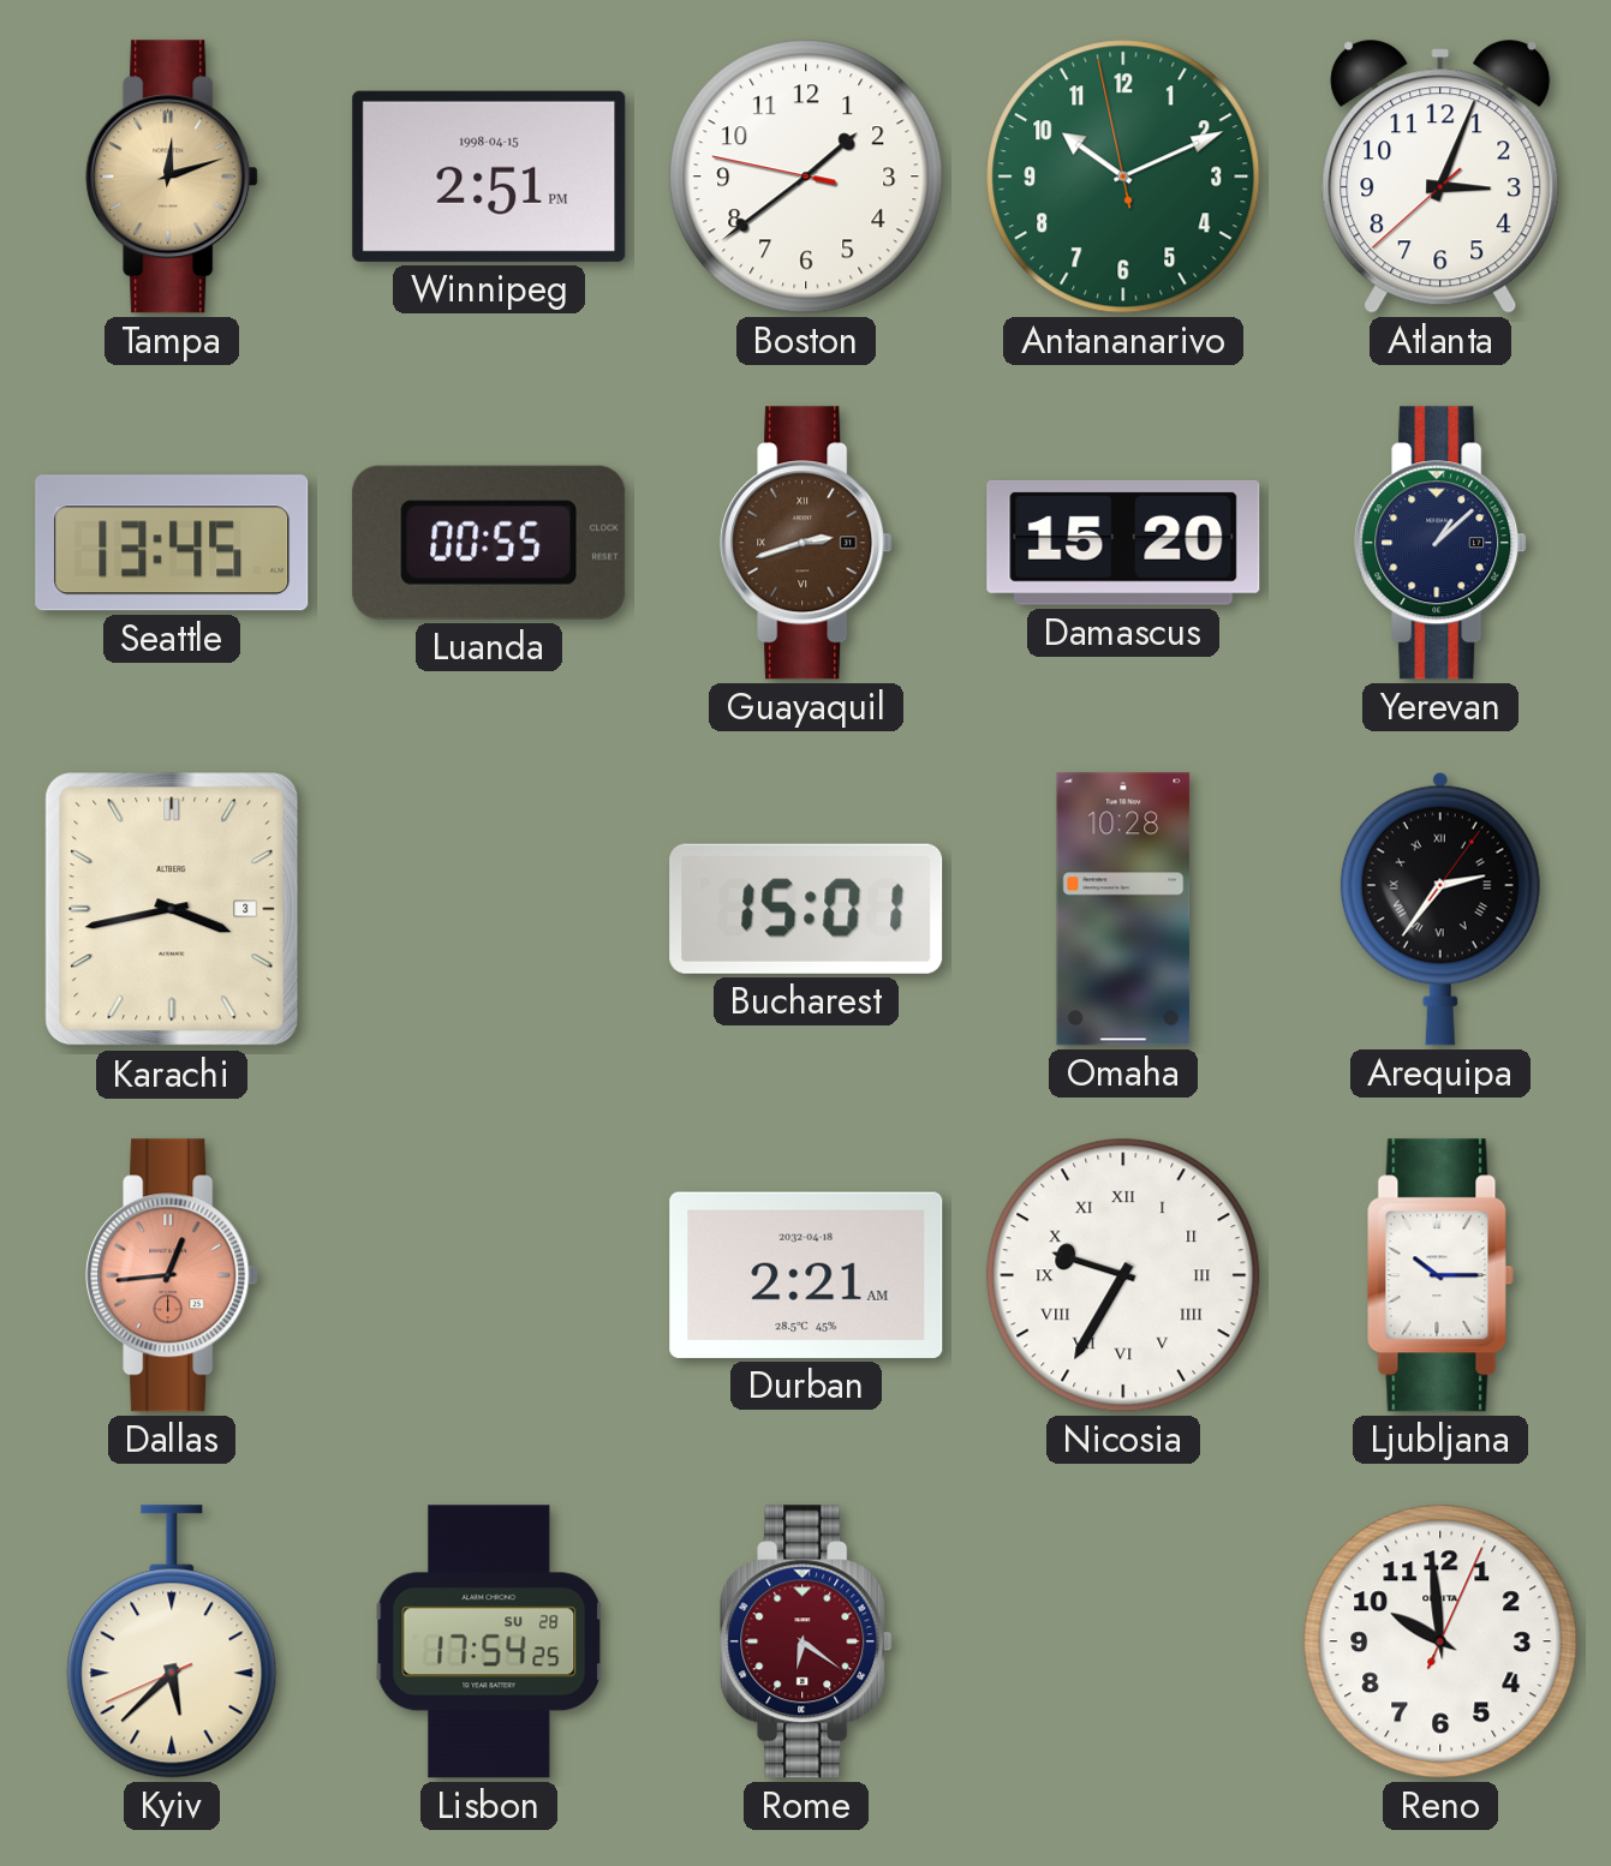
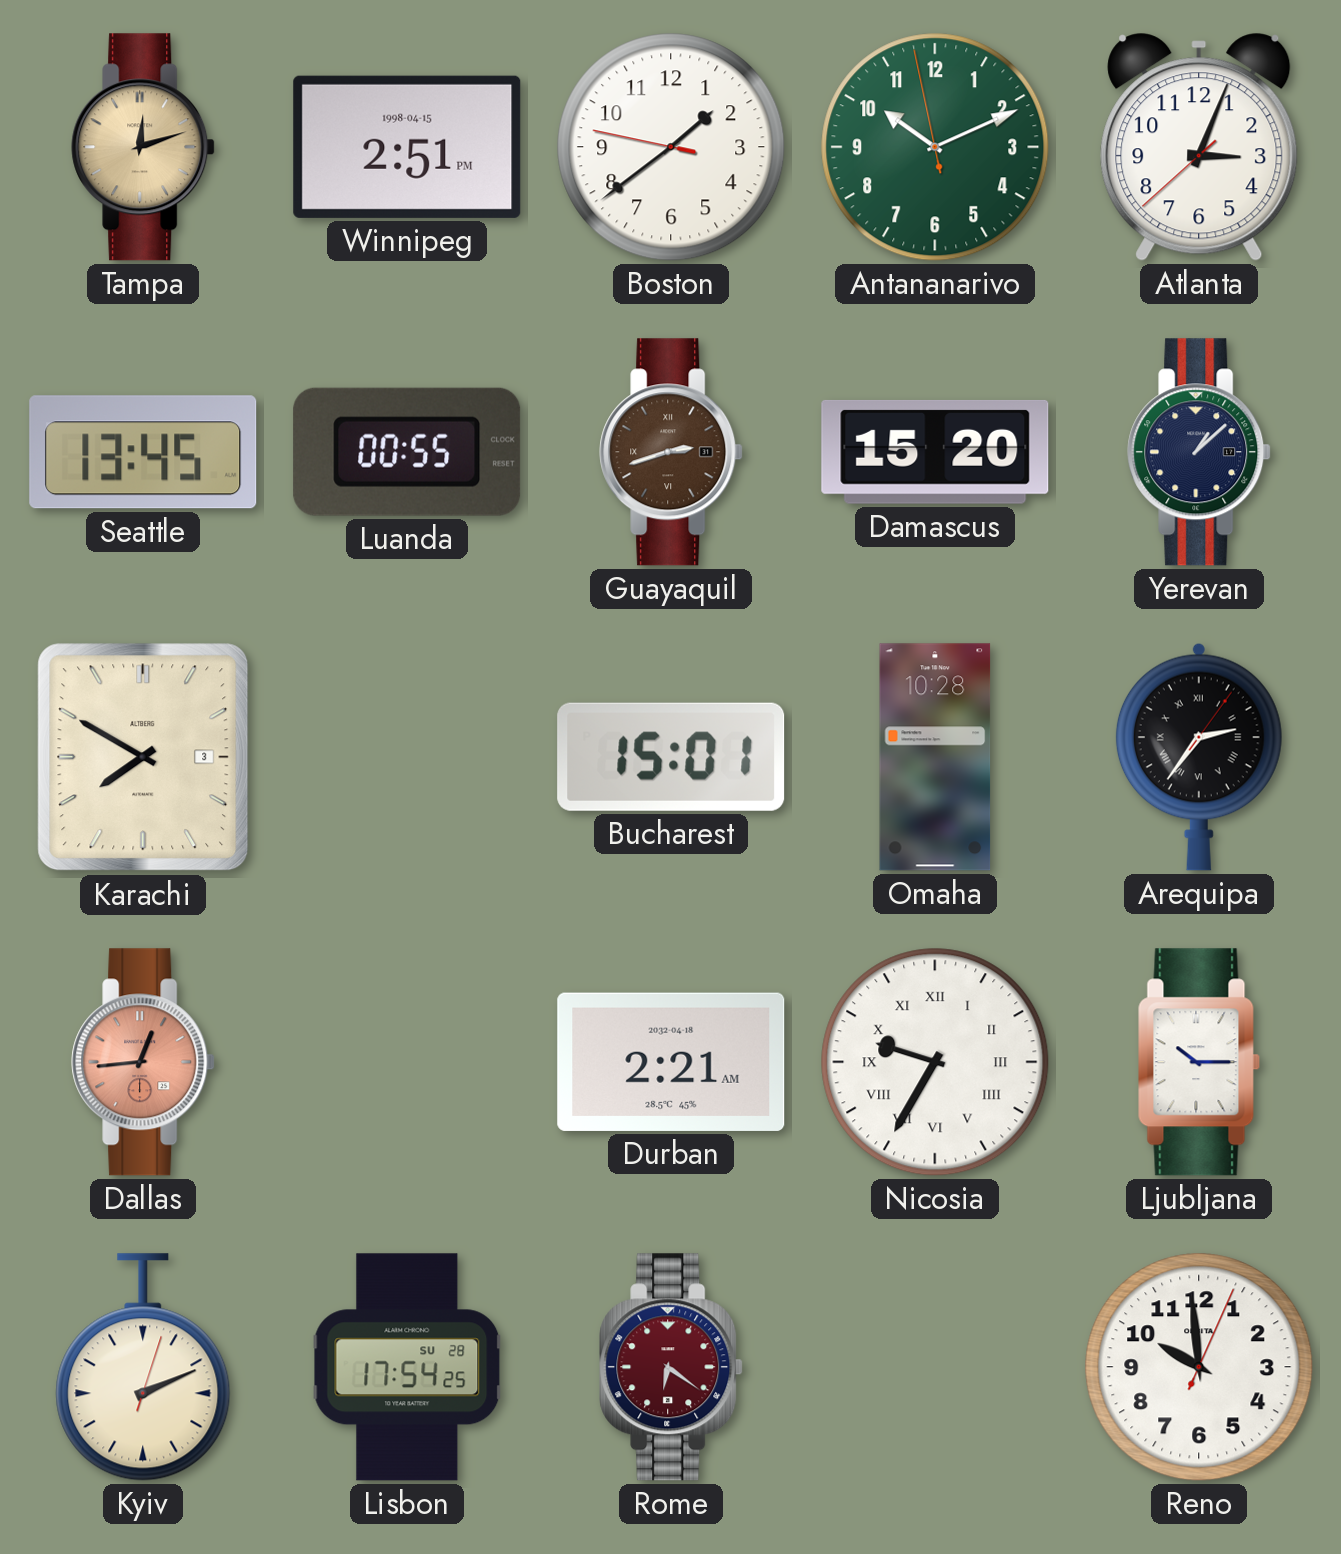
Karachi: 3:43 -> 7:50 (143, 757)
Kyiv: 5:37 -> 2:11 (143, 1367)
